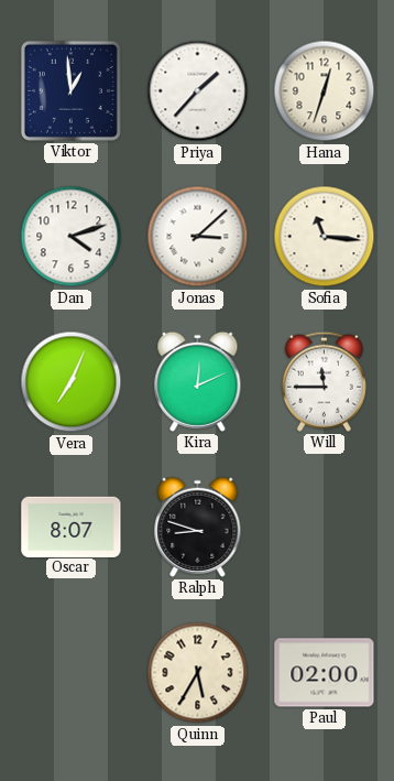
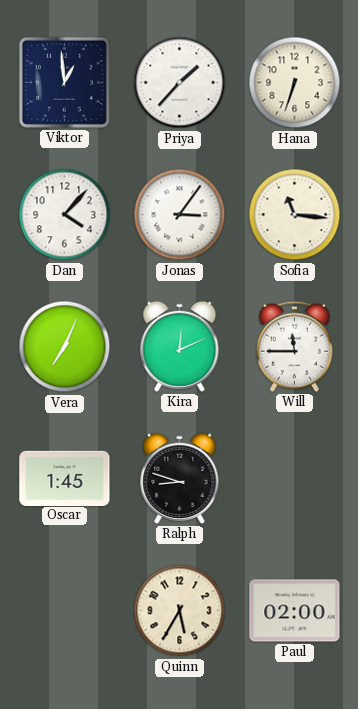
Hana: 12:33 -> 6:33 (295, 83)
Dan: 4:12 -> 4:07 (65, 215)
Jonas: 3:08 -> 3:06 (180, 215)
Oscar: 8:07 -> 1:45 (65, 478)
